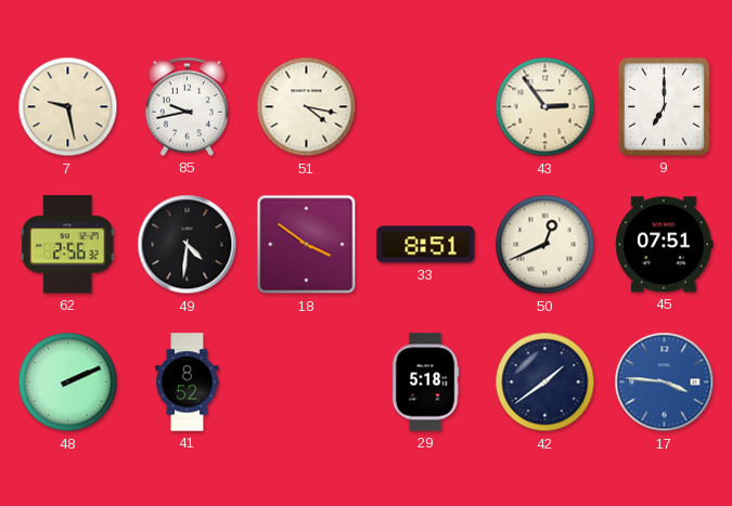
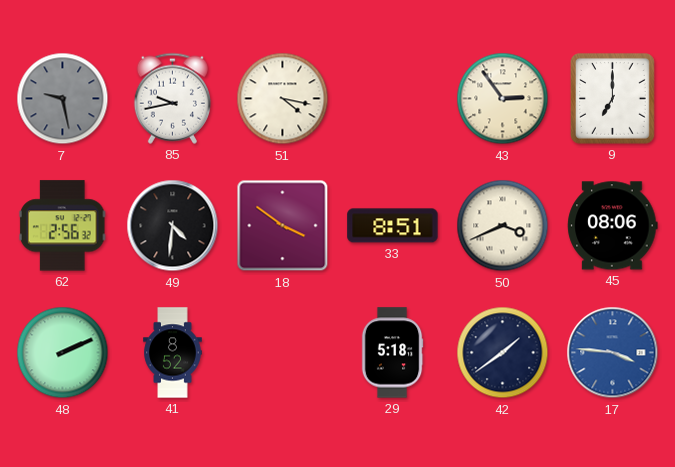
7 dial: cream -> grey (63, 99)
50: 12:41 -> 3:41 (503, 226)
45: 07:51 -> 08:06 (613, 226)
